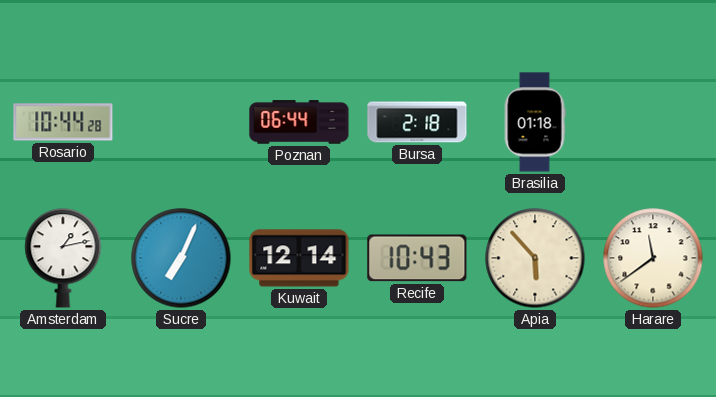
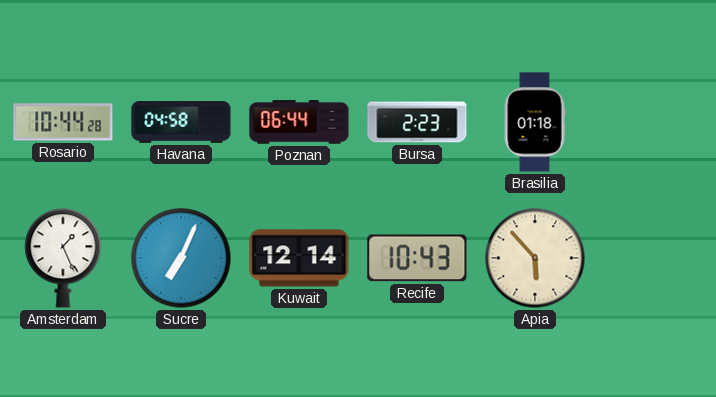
Havana: none -> 04:58 (181, 123)
Bursa: 2:18 -> 2:23 (417, 122)
Amsterdam: 1:13 -> 1:26 (63, 258)
Harare: 11:39 -> none (653, 258)
